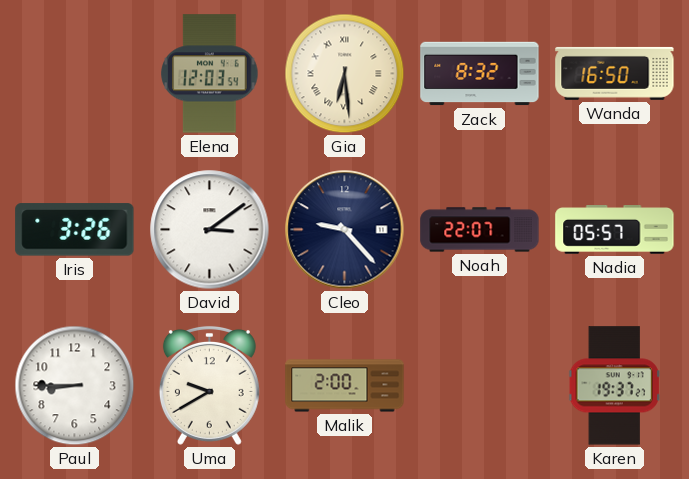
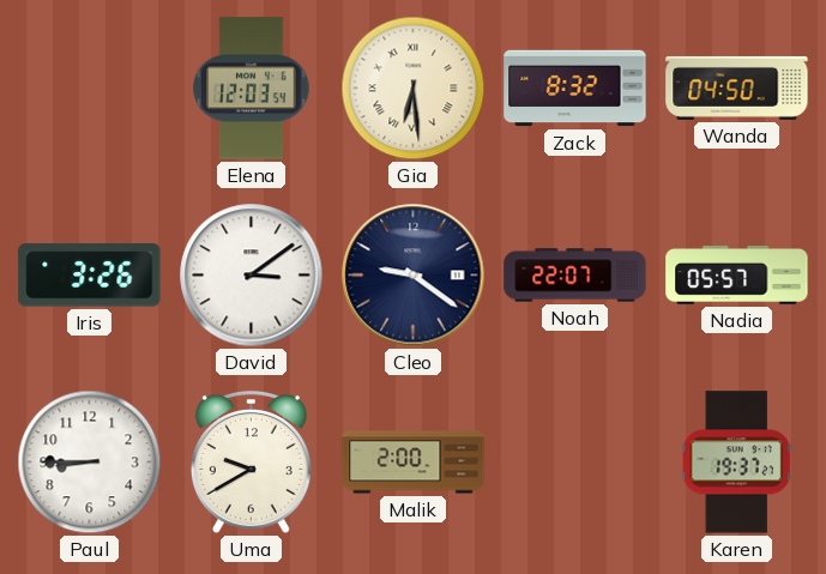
Wanda: 16:50 -> 04:50 (737, 87)
Cleo: 9:23 -> 9:21 (414, 276)
